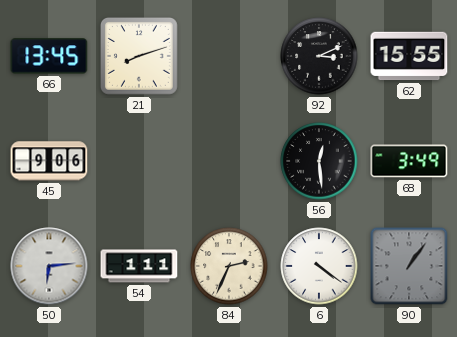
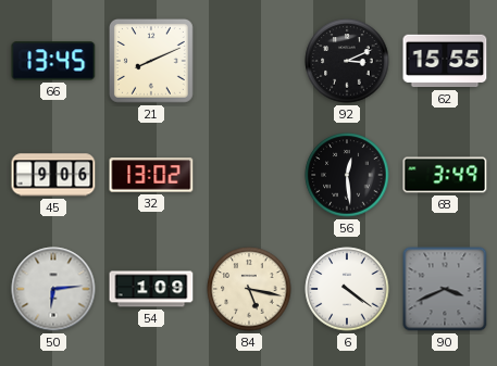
21: 8:12 -> 8:11 (151, 61)
32: none -> 13:02 (151, 175)
54: 1:11 -> 1:09 (151, 289)
84: 2:34 -> 5:17 (249, 289)
90: 1:06 -> 3:41 (445, 289)
